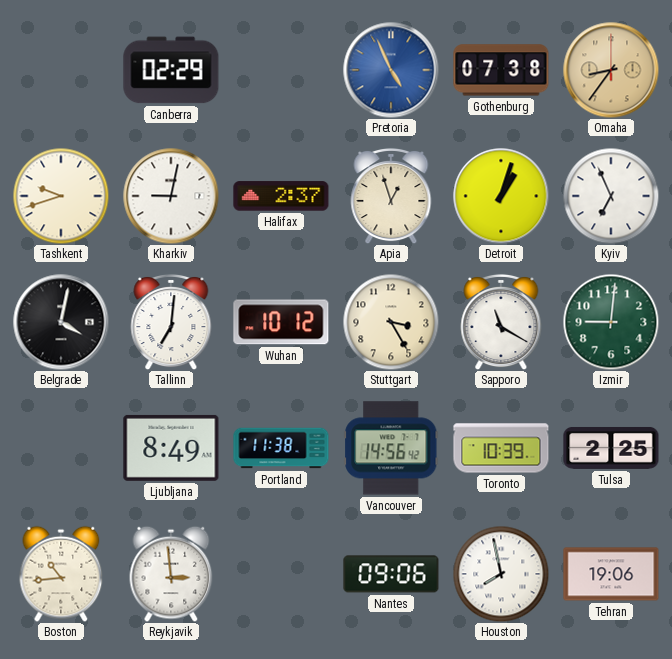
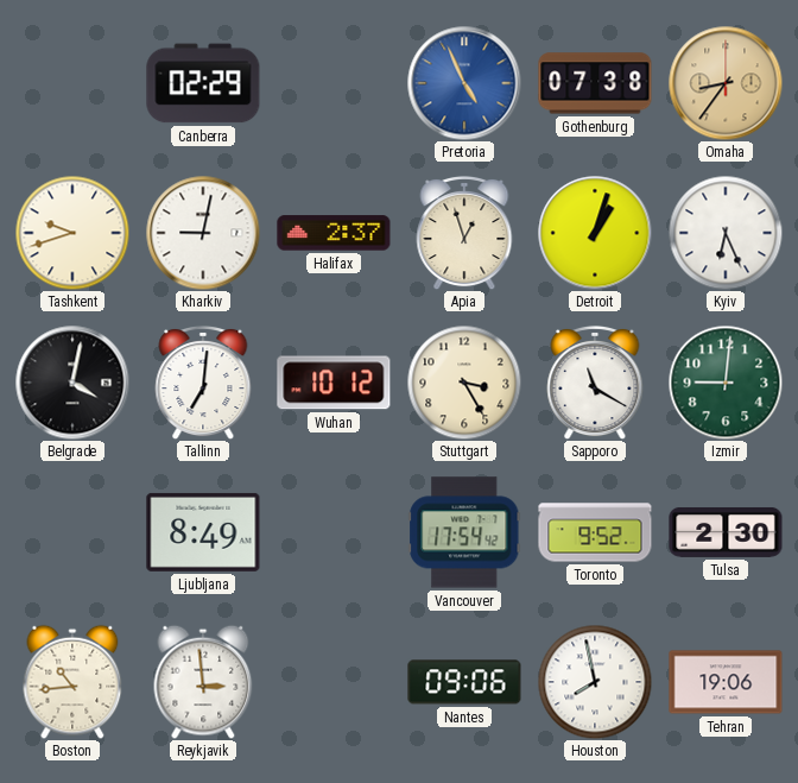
Kyiv: 6:56 -> 6:26 (726, 233)
Portland: 11:38 -> none (281, 448)
Vancouver: 14:56 -> 17:54 (464, 532)
Toronto: 10:39 -> 9:52 (595, 532)
Tulsa: 2:25 -> 2:30 (726, 532)
